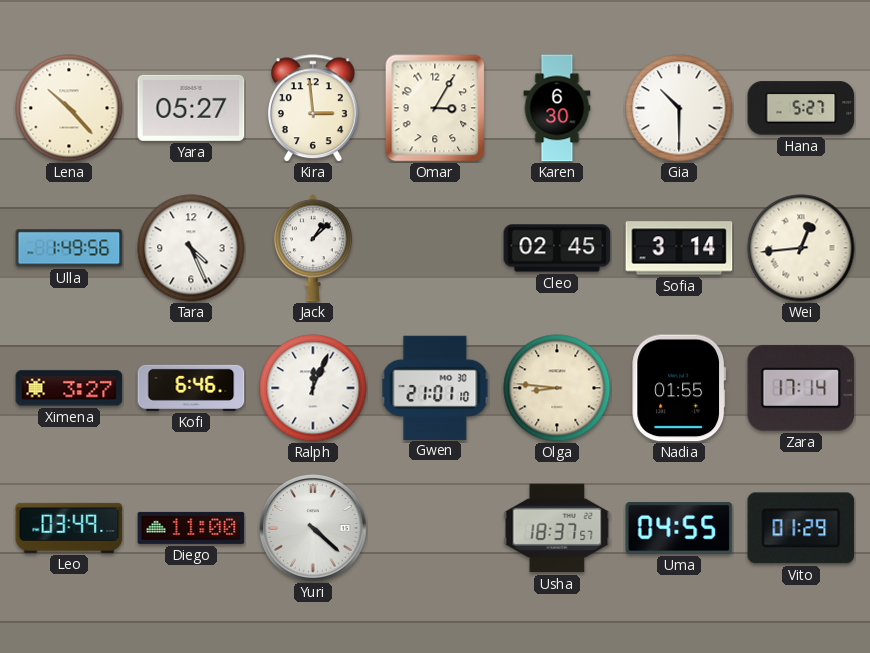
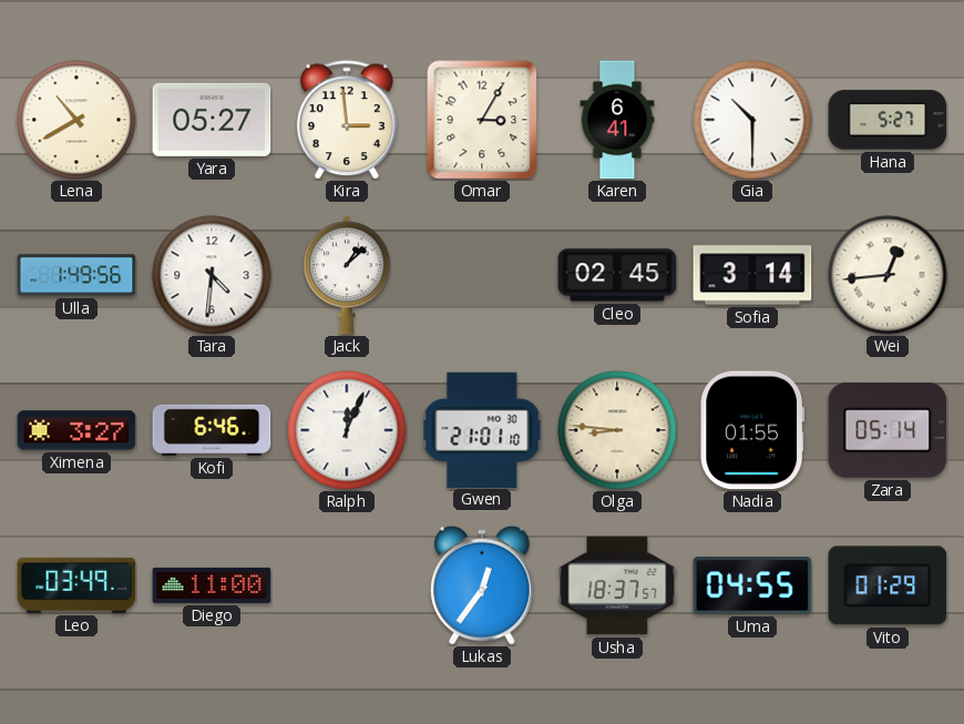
Lena: 10:23 -> 10:40 (76, 120)
Karen: 6:30 -> 6:41 (617, 120)
Tara: 4:26 -> 4:31 (212, 275)
Zara: 17:14 -> 05:14 (888, 430)
Yuri: 4:22 -> none (313, 528)
Lukas: none -> 12:36 (482, 585)
